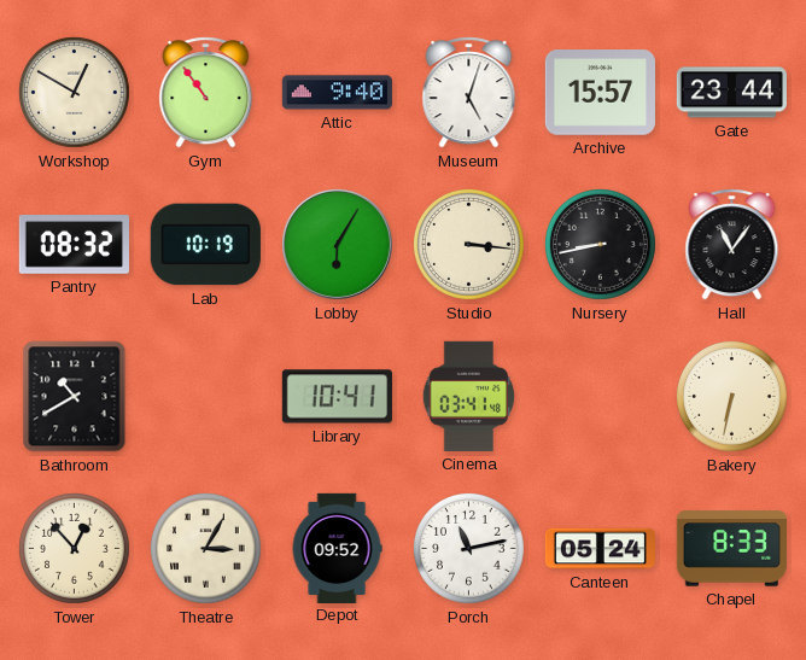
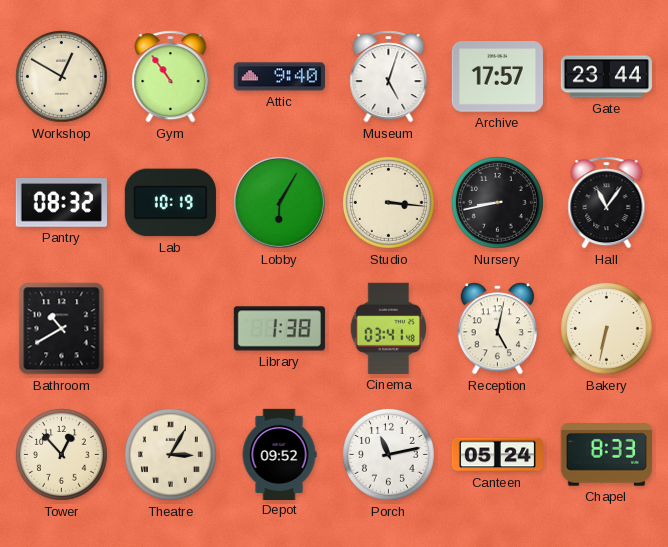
Archive: 15:57 -> 17:57 (497, 77)
Library: 10:41 -> 1:38 (279, 329)
Reception: none -> 5:02 (497, 329)
